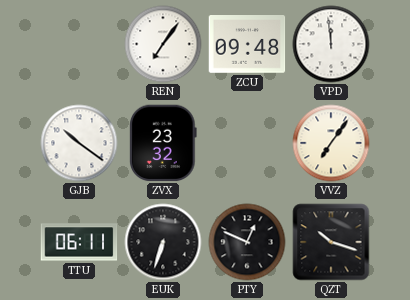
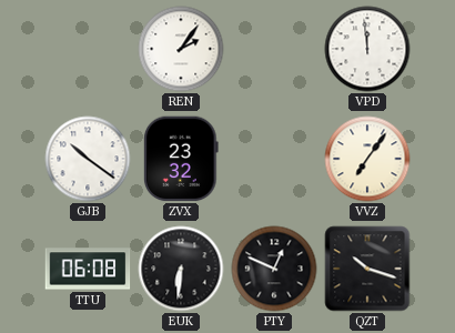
REN: 7:06 -> 2:06 (181, 49)
ZCU: 09:48 -> none (247, 44)
TTU: 06:11 -> 06:08 (88, 269)
EUK: 6:33 -> 6:31 (181, 269)
